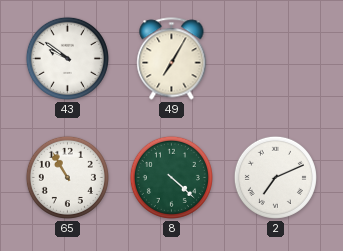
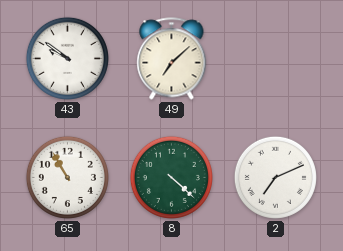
49: 7:05 -> 7:08 (172, 59)
